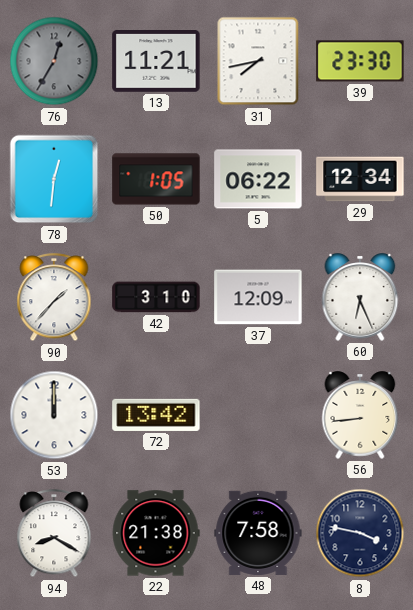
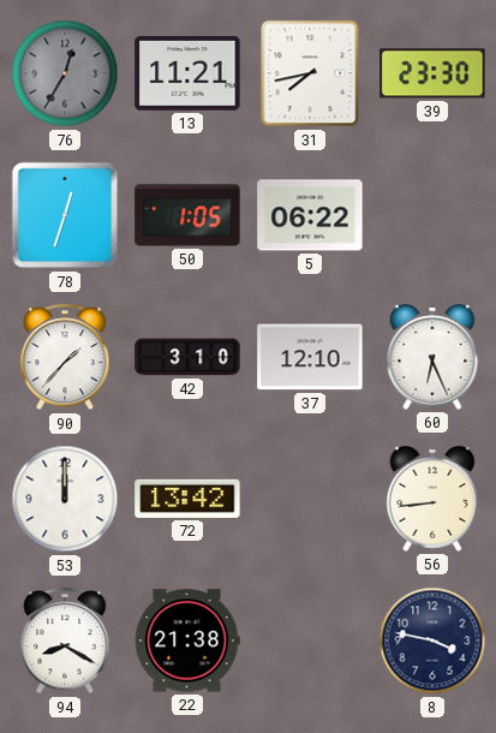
78: 12:31 -> 12:33 (65, 215)
29: 12:34 -> none (360, 179)
37: 12:09 -> 12:10 (310, 357)
48: 7:58 -> none (258, 533)
